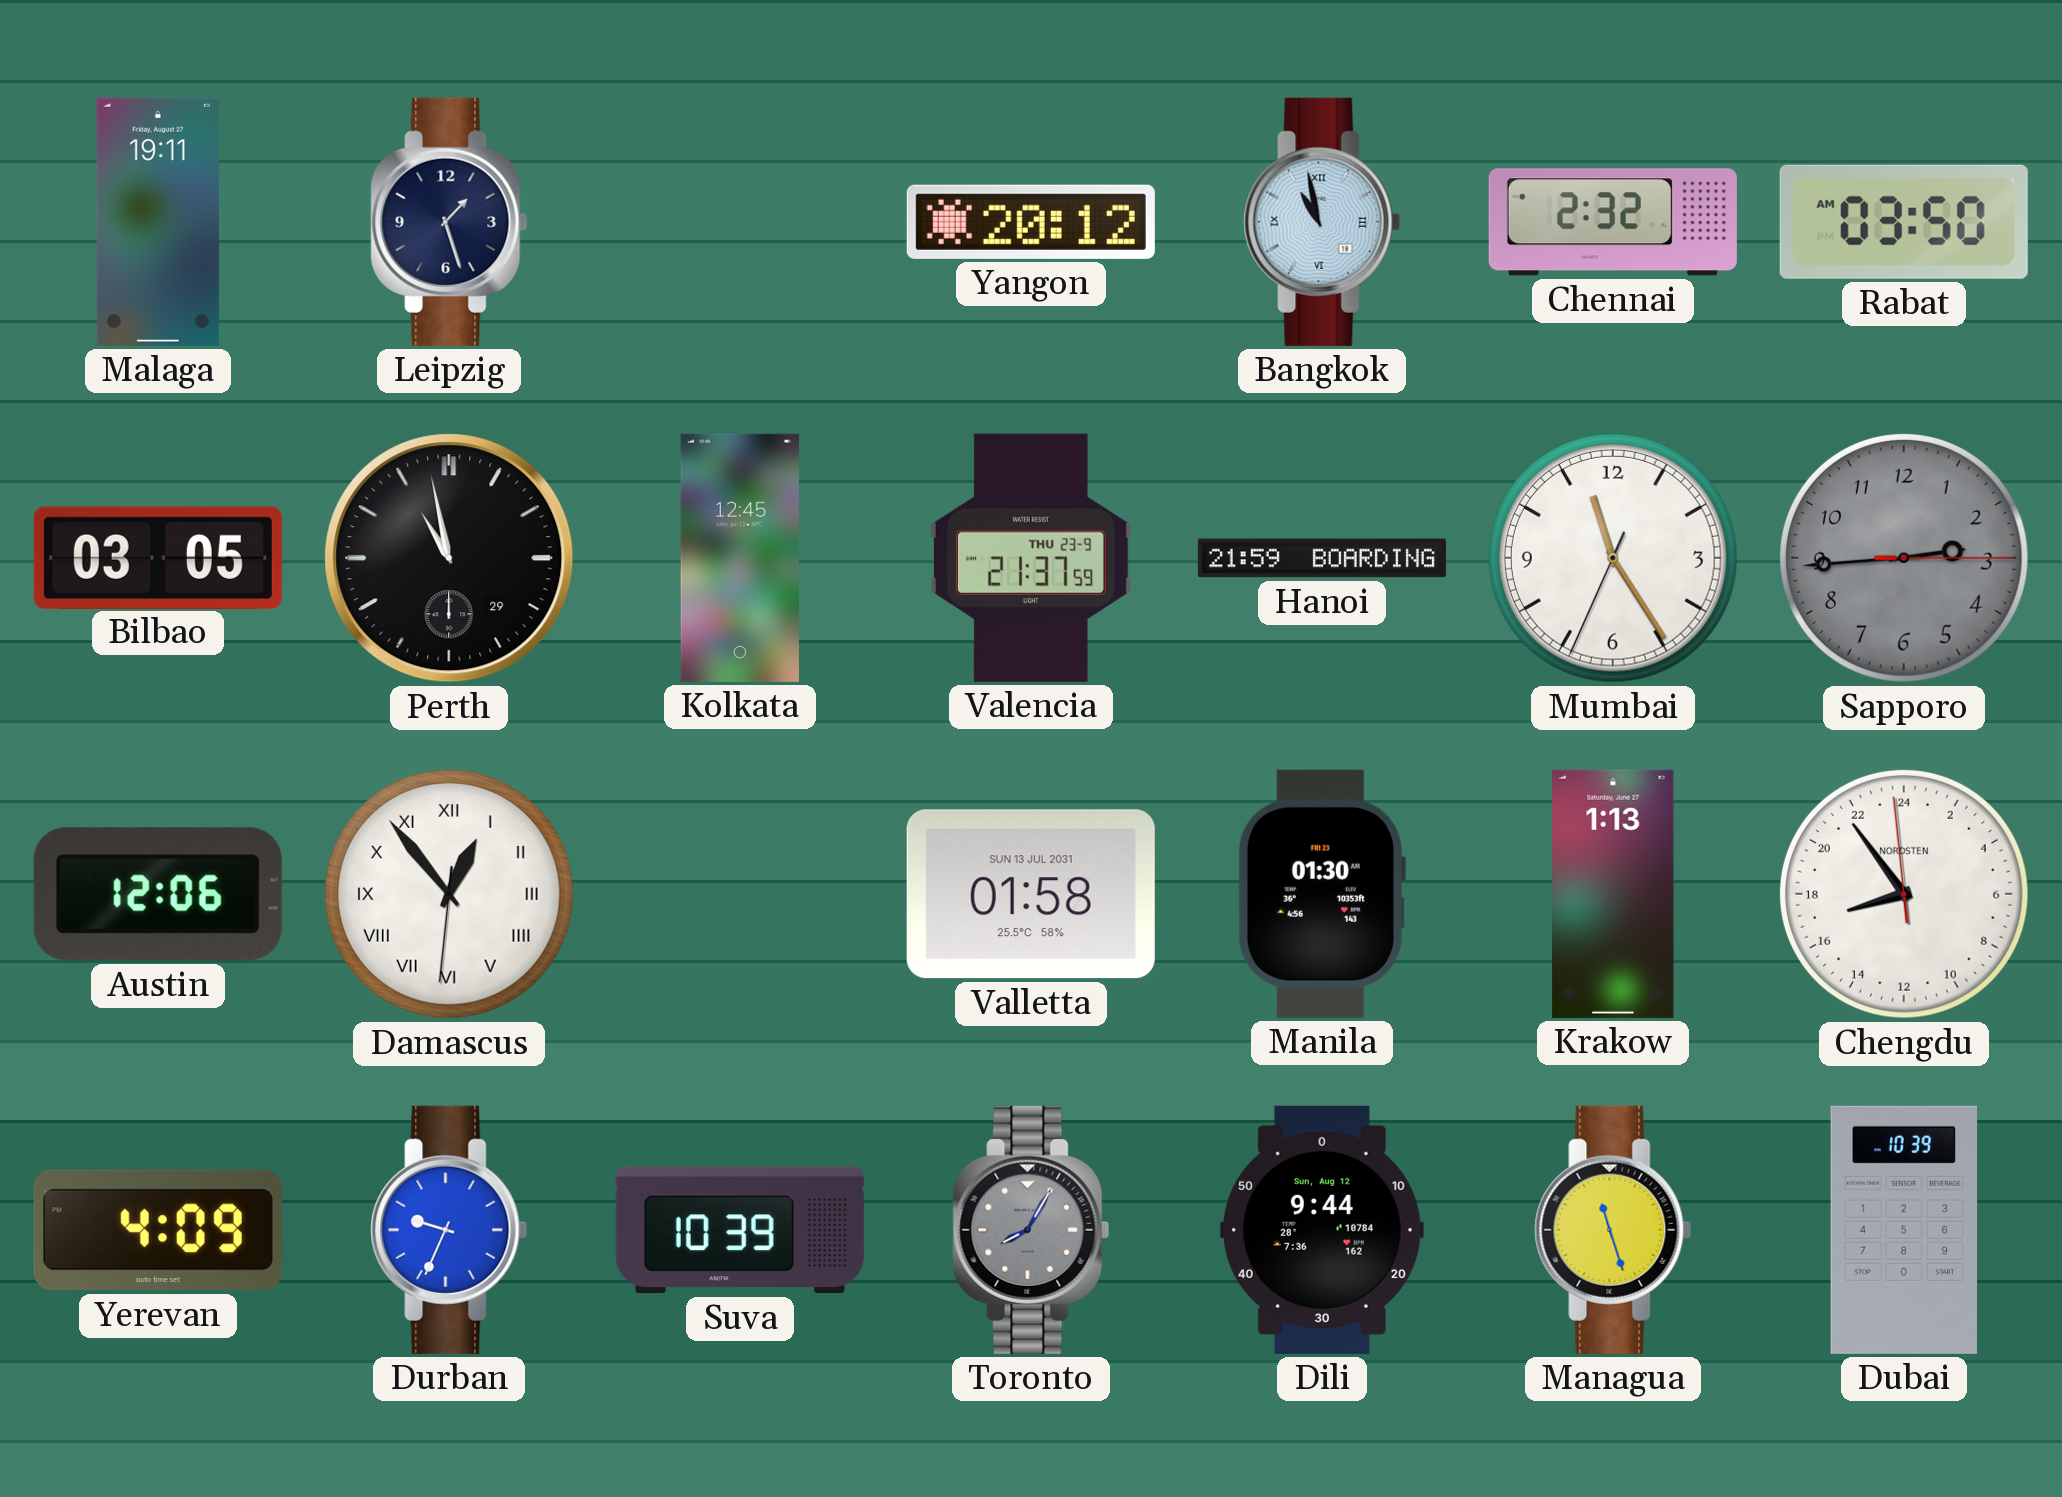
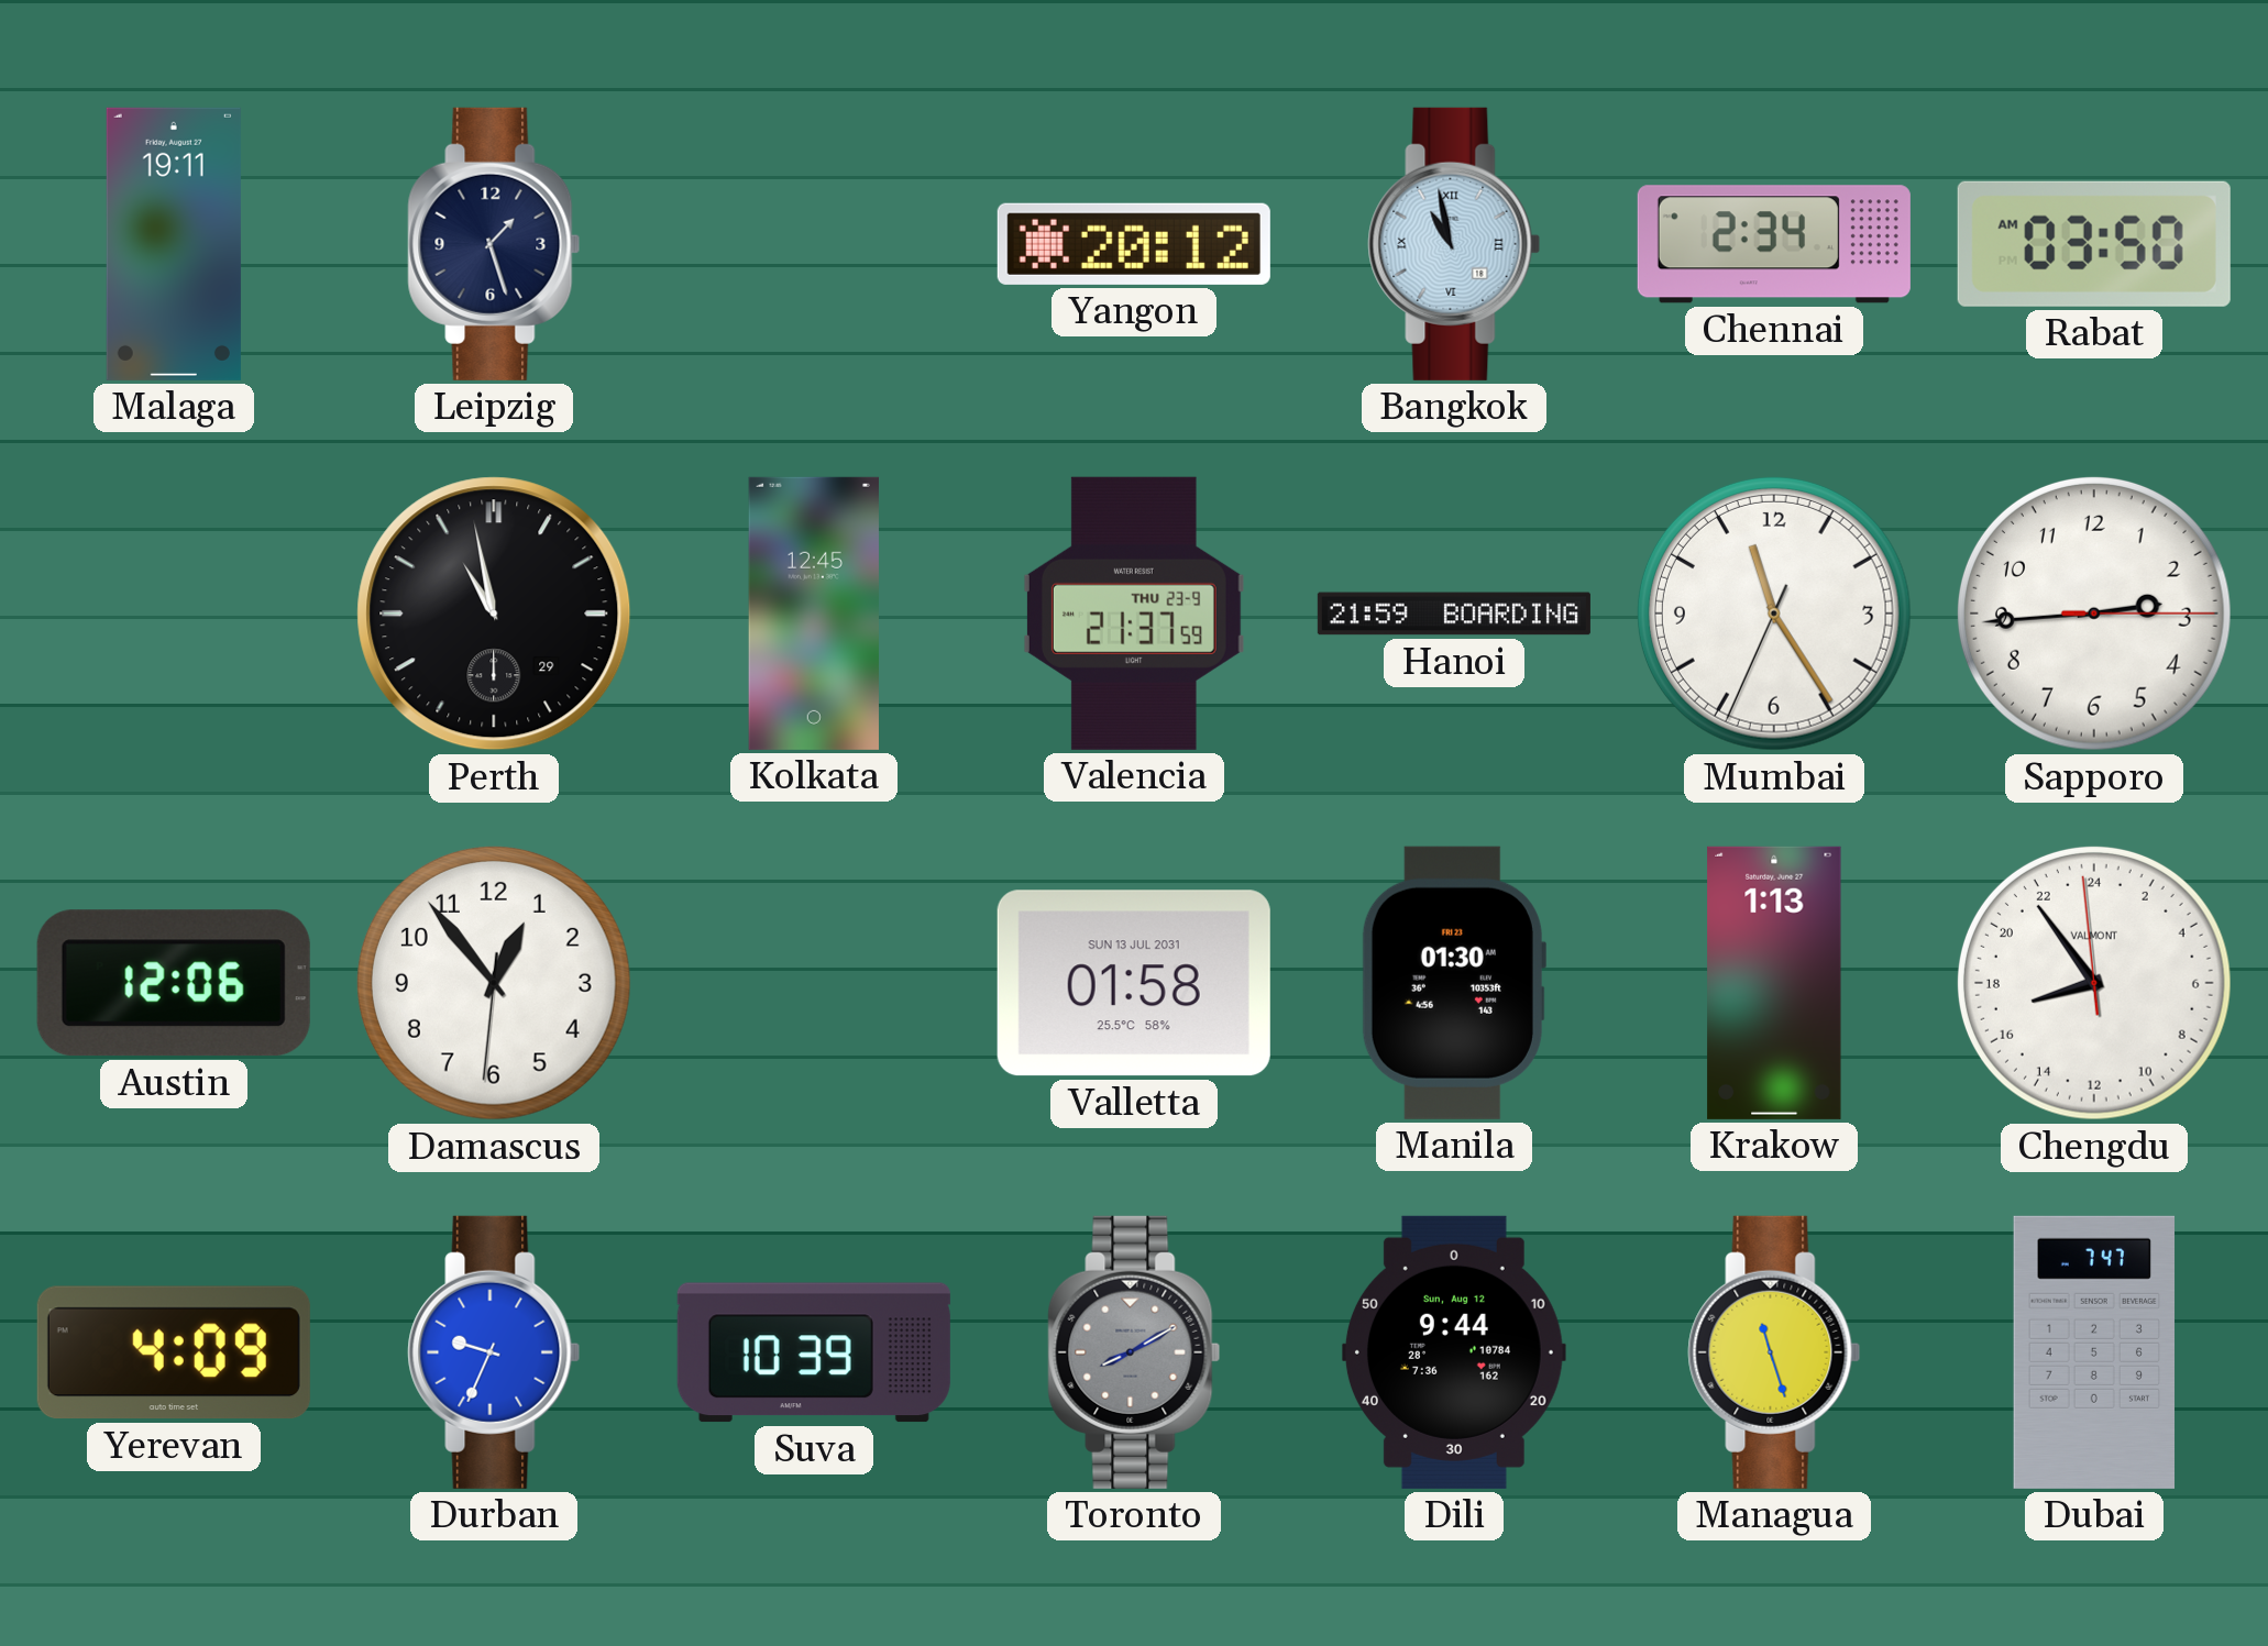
Chennai: 2:32 -> 2:34 (1774, 244)
Bilbao: 03:05 -> none (158, 557)
Sapporo dial: grey -> white (2094, 614)
Damascus numerals: Roman -> Arabic (494, 983)
Chengdu brand: NORDSTEN -> VALMONT (2094, 983)
Toronto: 8:05 -> 8:10 (1134, 1352)
Dubai: 10:39 -> 7:47 (2094, 1352)
